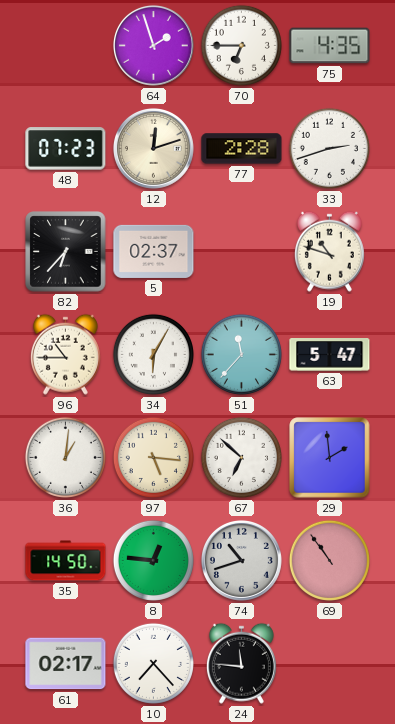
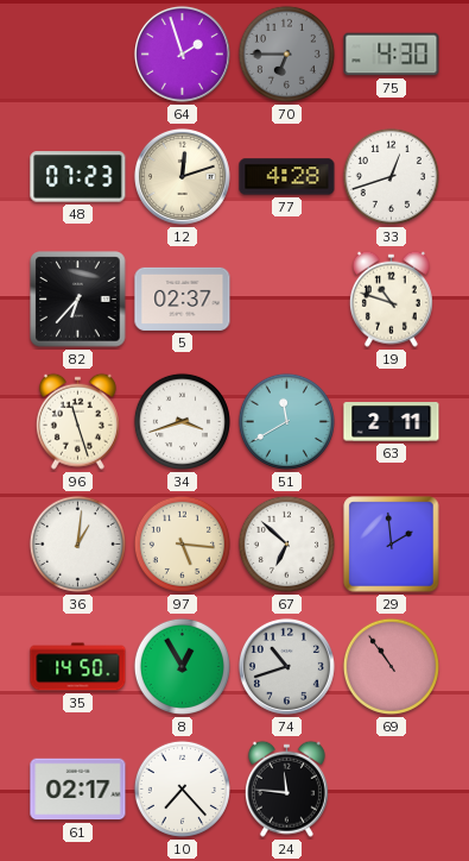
70 dial: white -> grey (286, 54)
75: 4:35 -> 4:30 (392, 55)
77: 2:28 -> 4:28 (287, 177)
33: 2:42 -> 12:42 (391, 176)
96: 10:45 -> 11:27 (77, 421)
34: 6:05 -> 3:42 (182, 421)
51: 11:37 -> 11:40 (286, 421)
63: 5:47 -> 2:11 (392, 422)
8: 12:46 -> 12:55 (182, 666)
